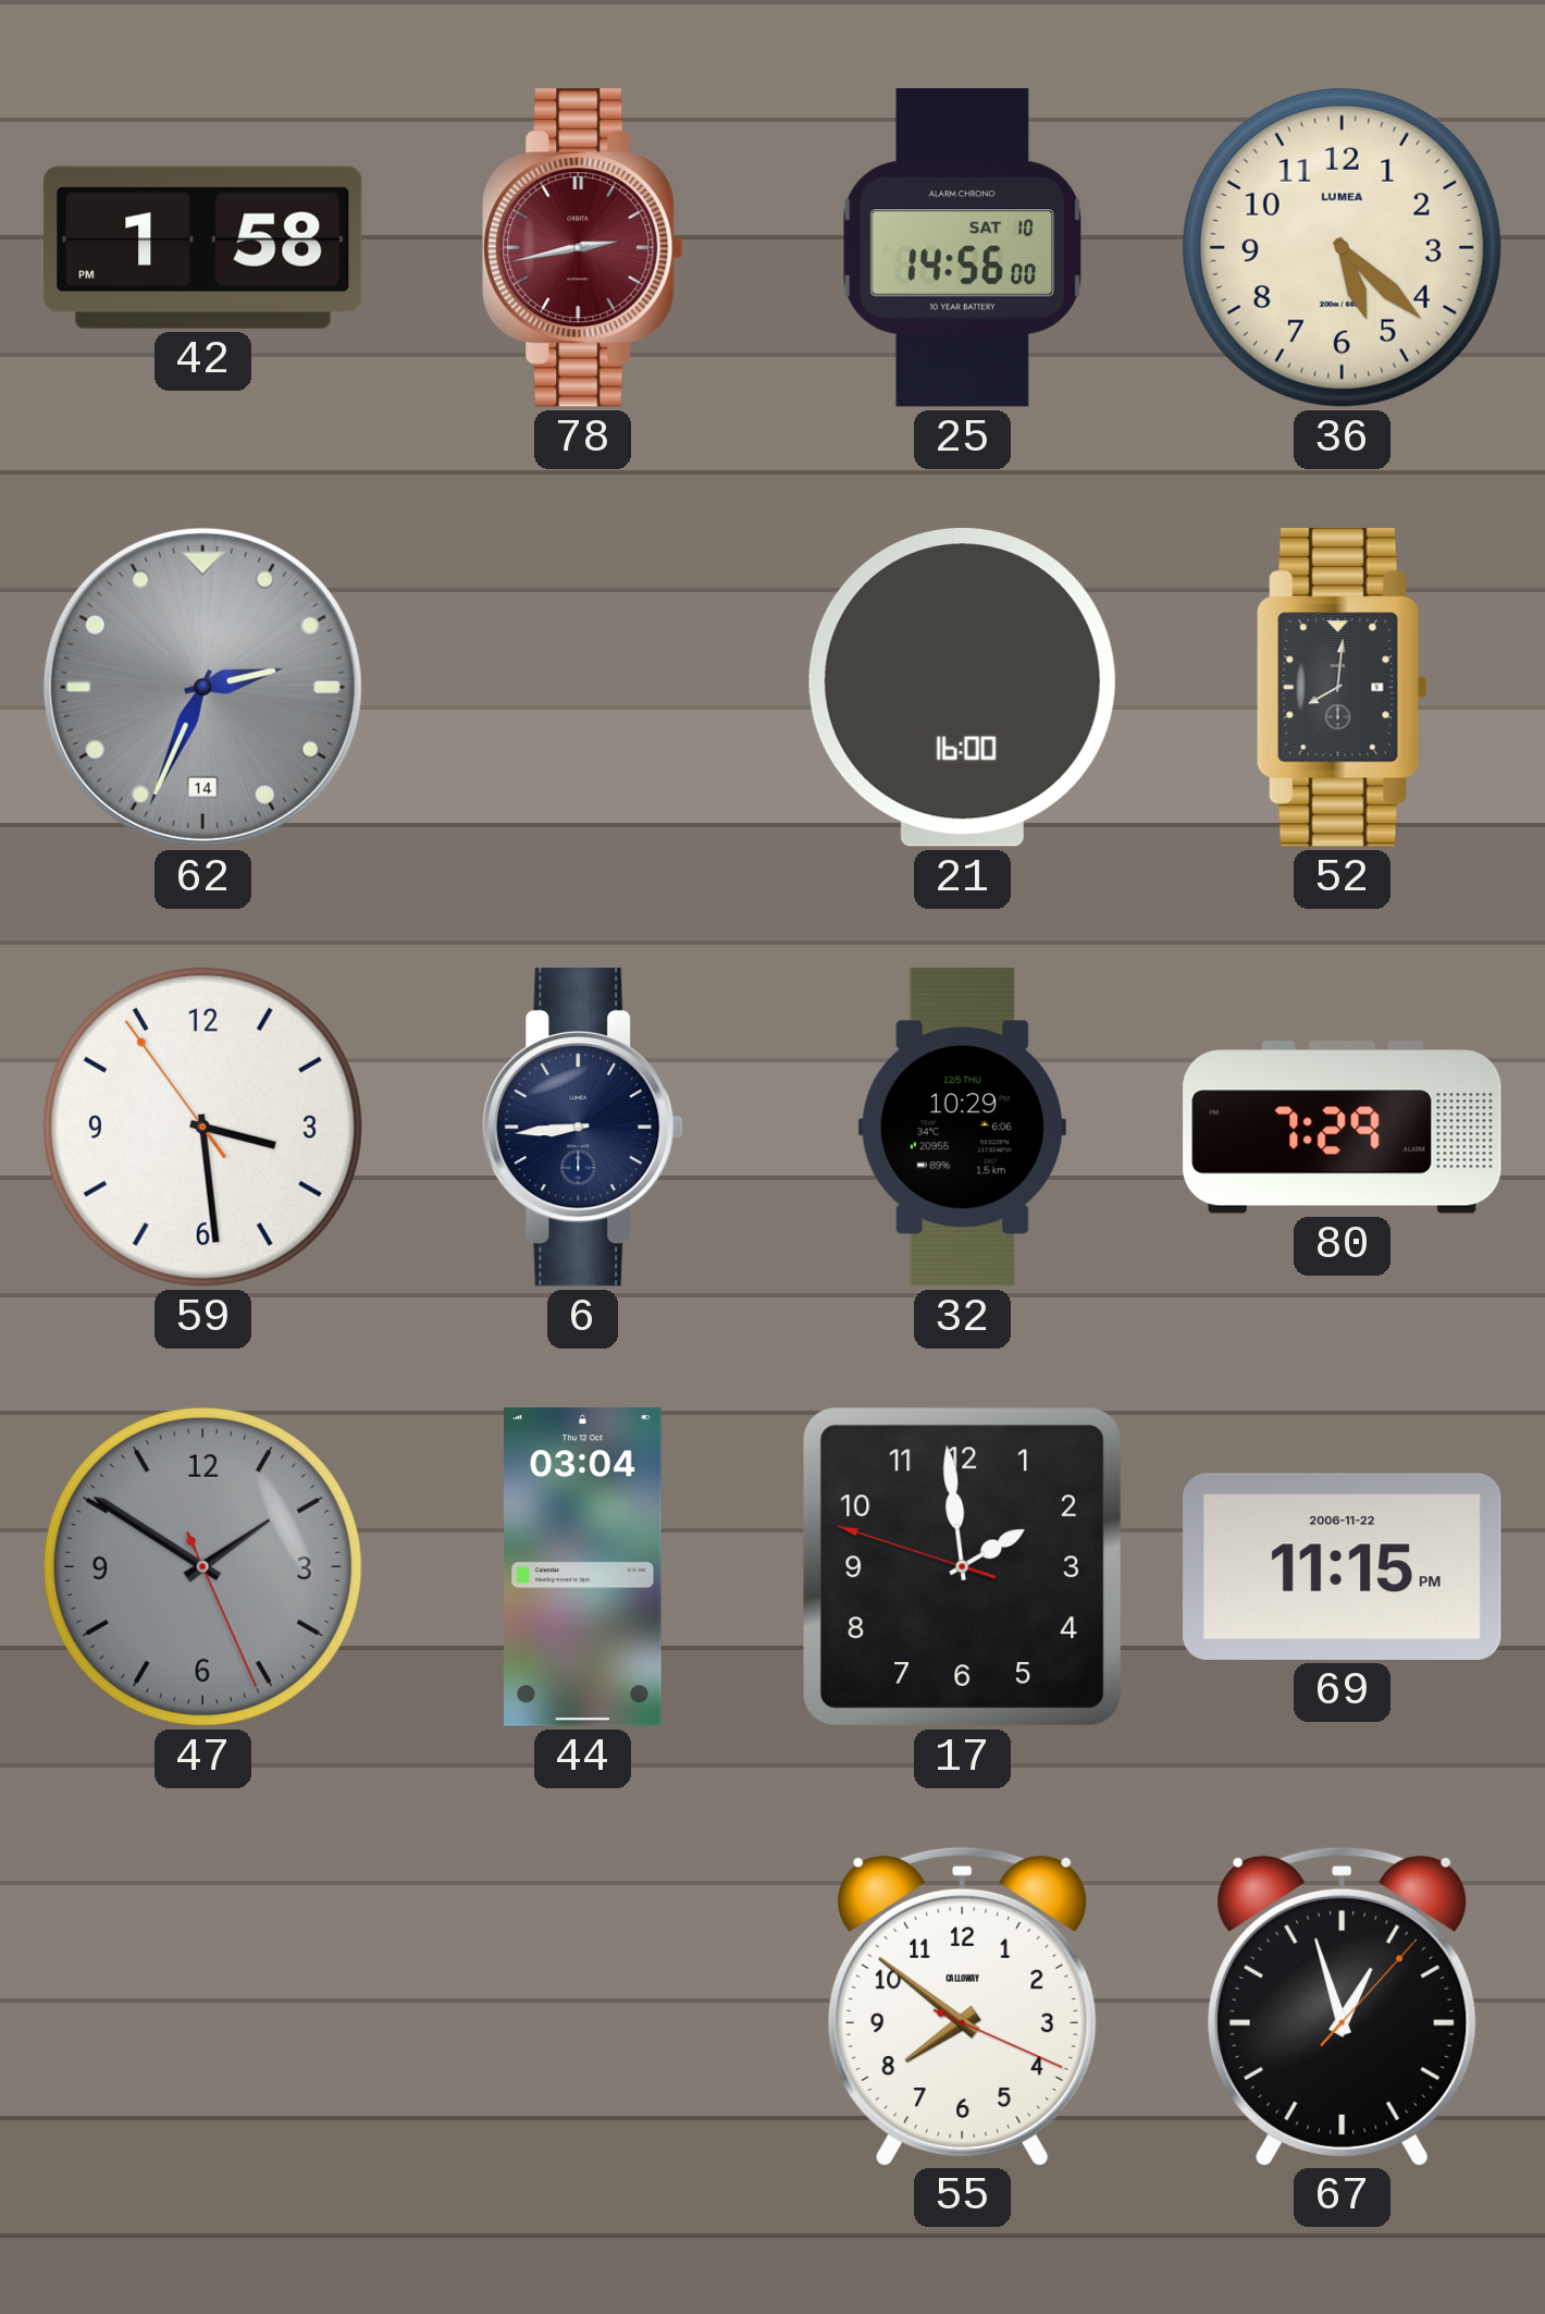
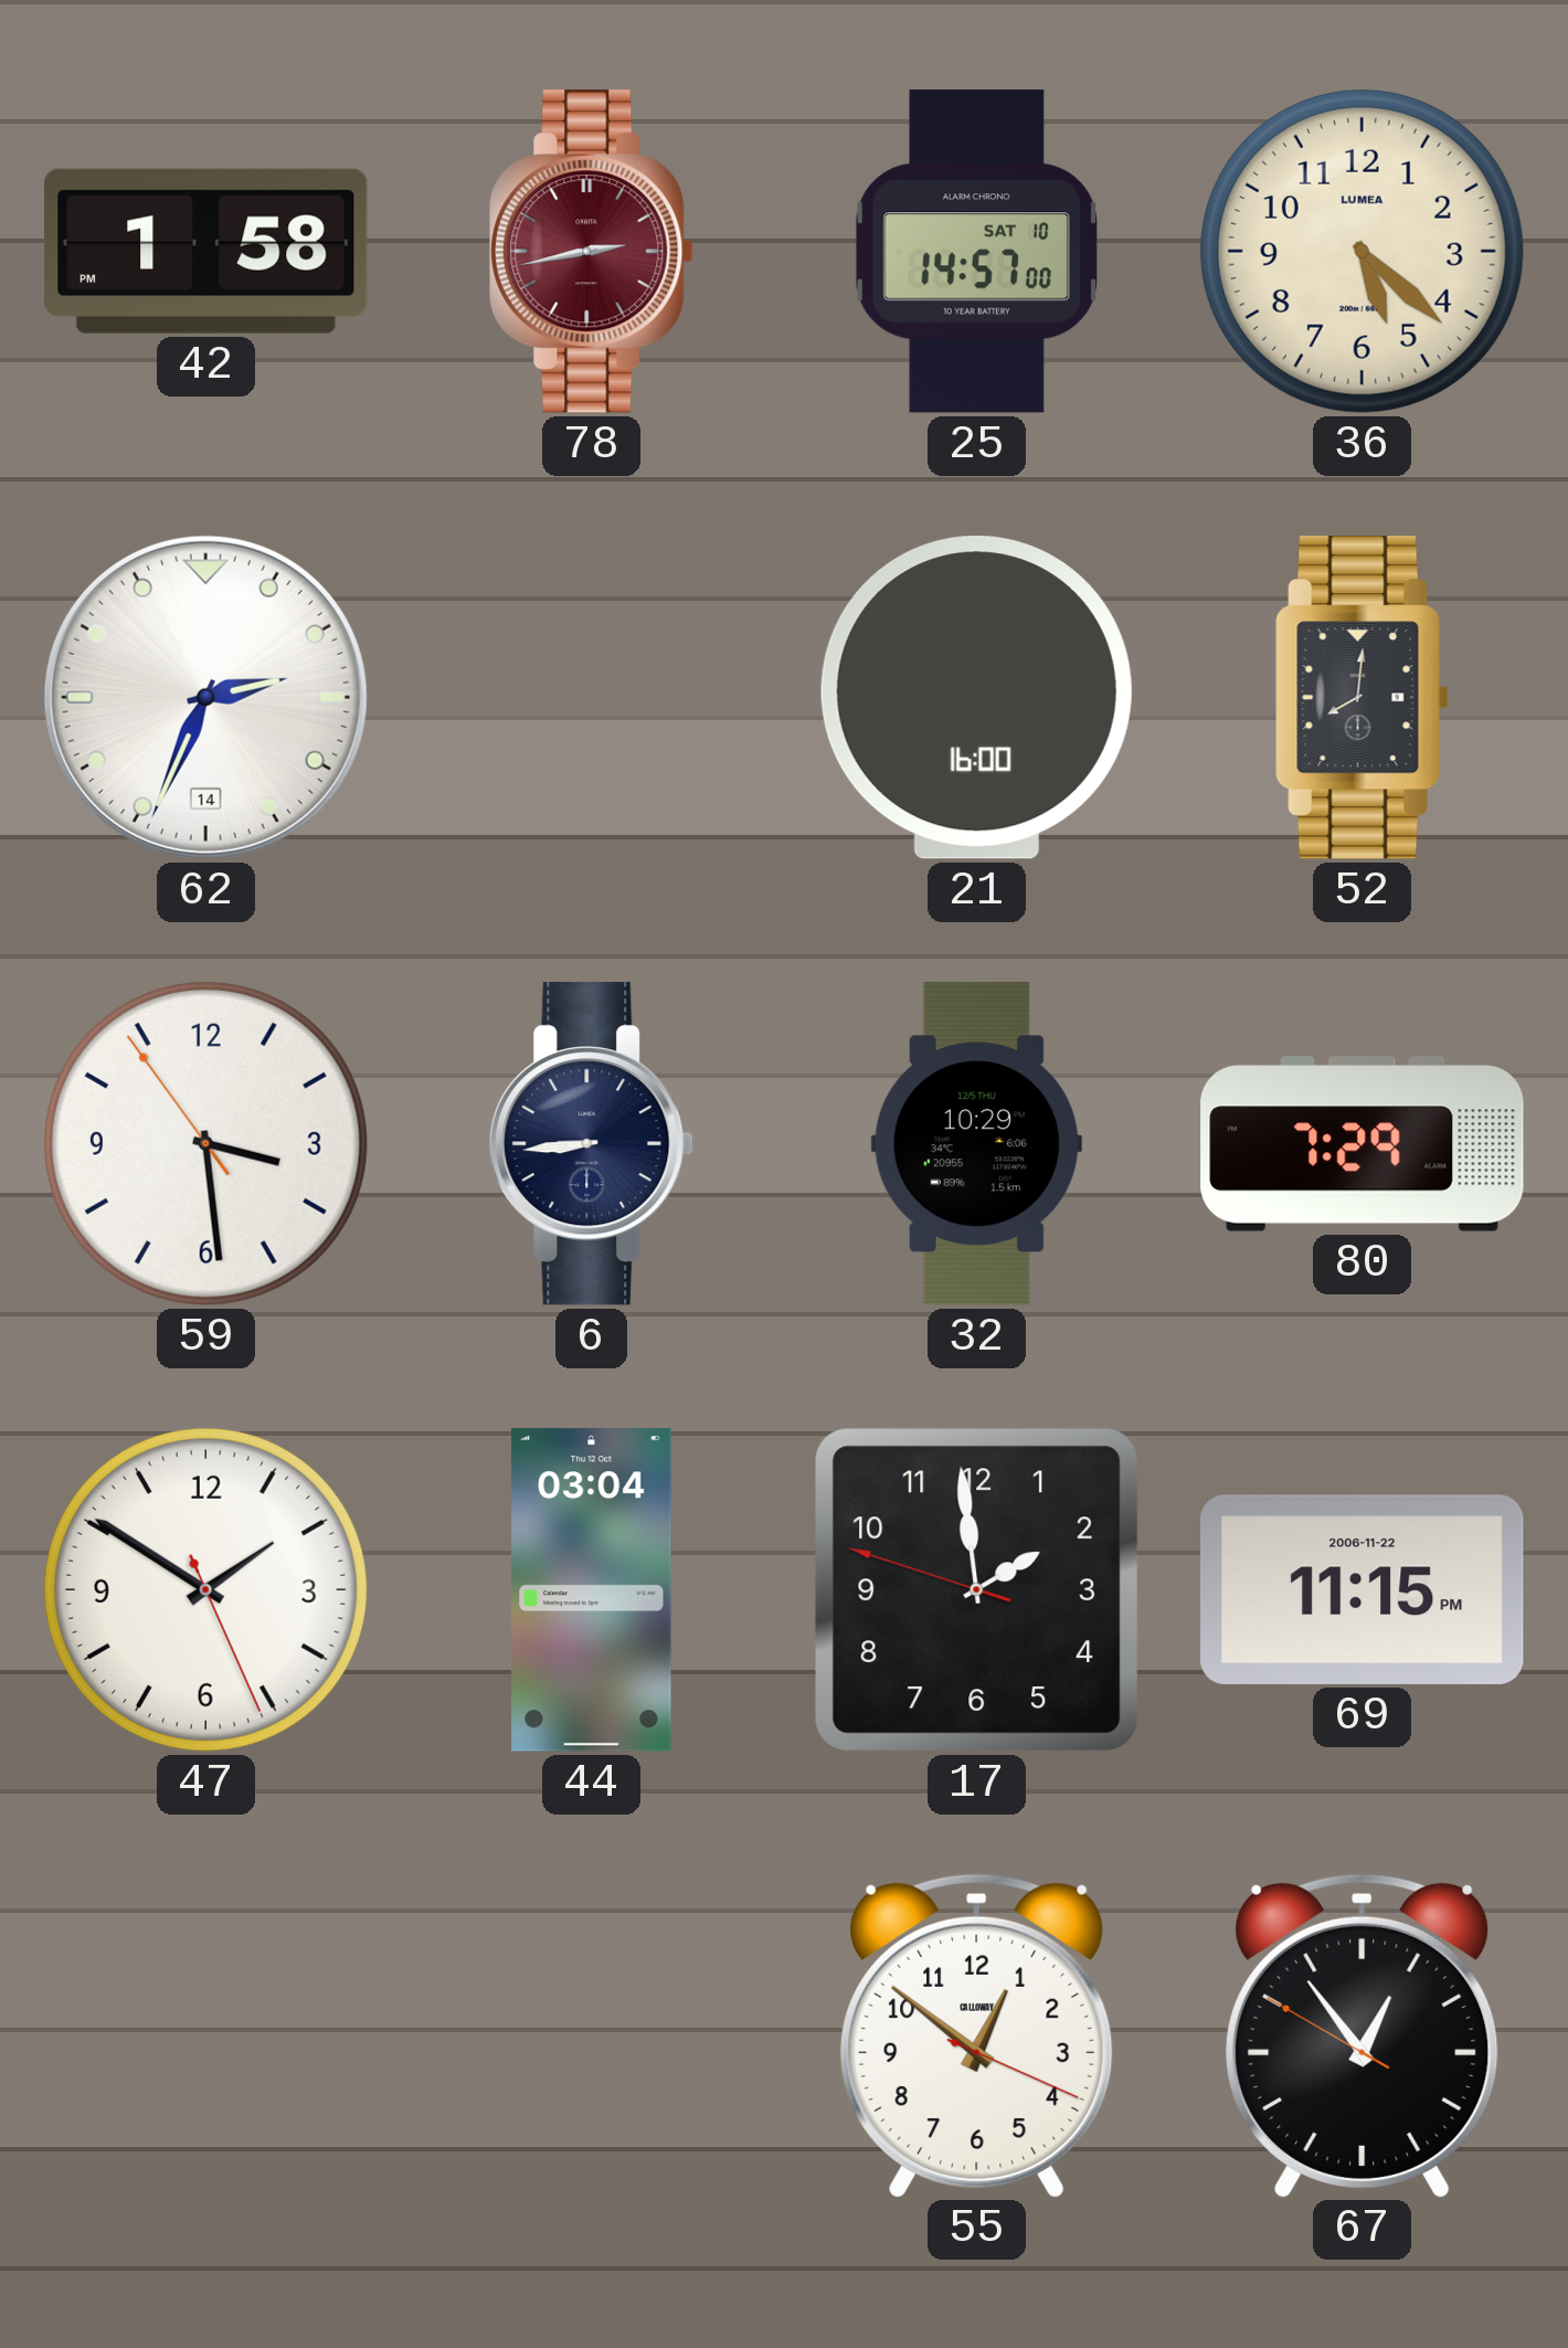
25: 14:56 -> 14:57 (976, 252)
62 dial: grey -> white (205, 697)
47 dial: grey -> white (205, 1589)
55: 7:51 -> 12:51 (977, 2035)
67: 12:57 -> 12:53 (1363, 2035)
